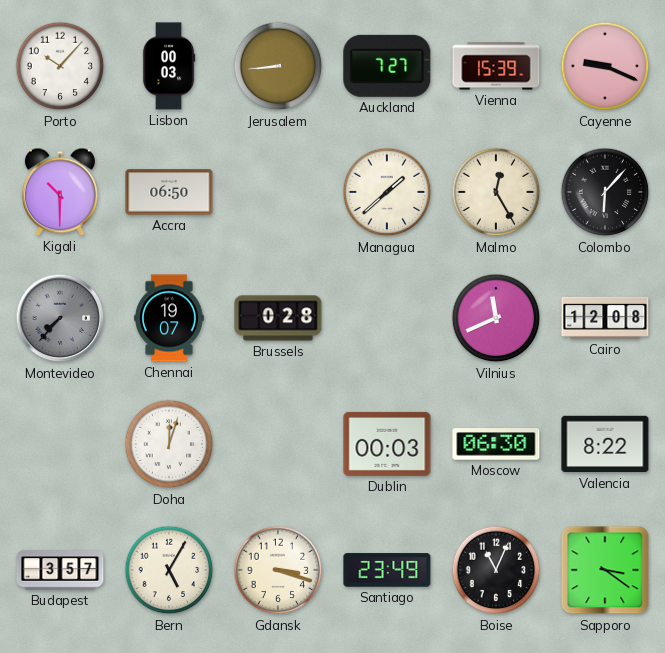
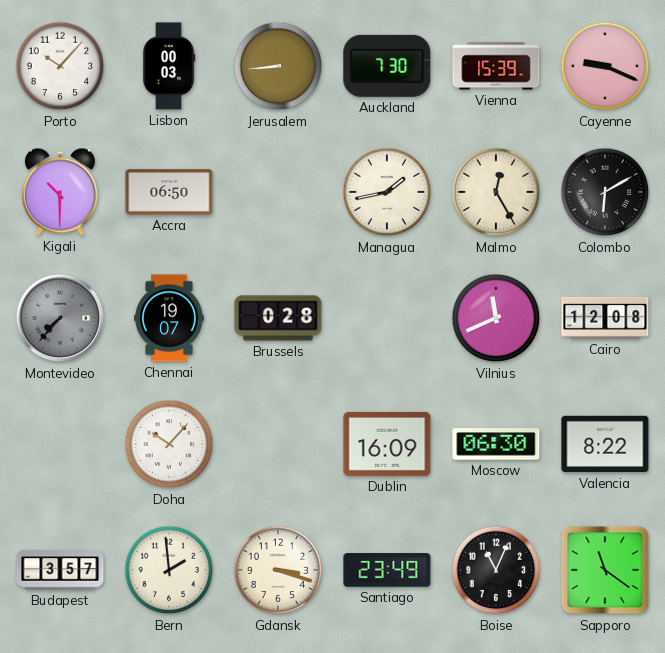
Auckland: 7:27 -> 7:30 (387, 66)
Managua: 1:38 -> 1:43 (387, 192)
Colombo: 6:07 -> 6:10 (605, 192)
Doha: 12:03 -> 10:07 (169, 444)
Dublin: 00:03 -> 16:09 (387, 444)
Bern: 5:05 -> 1:59 (169, 570)
Sapporo: 3:21 -> 11:21 (605, 570)
